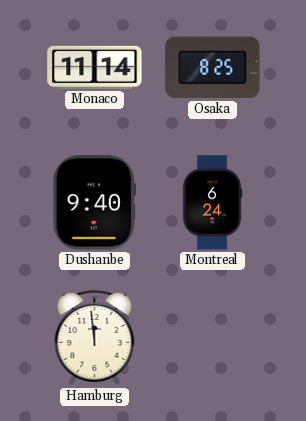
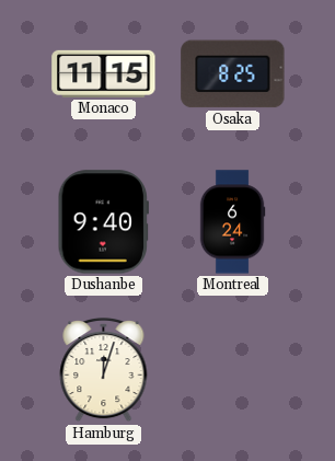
Monaco: 11:14 -> 11:15 (104, 73)
Hamburg: 11:59 -> 12:03 (104, 370)
